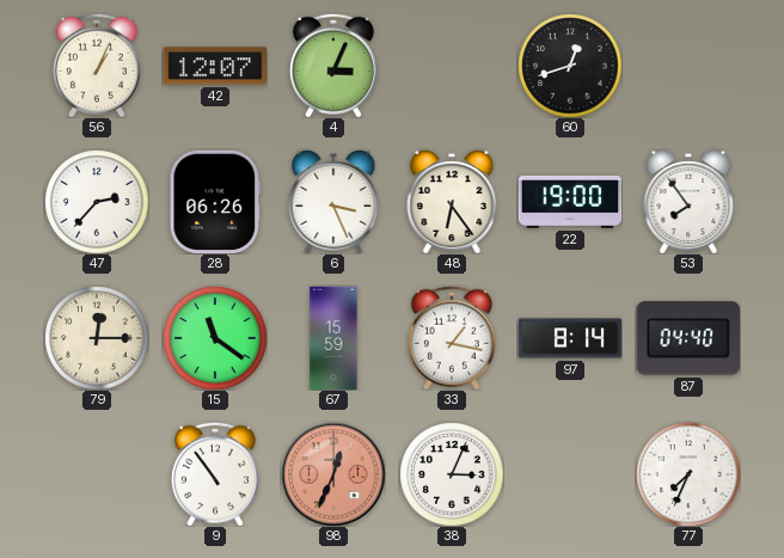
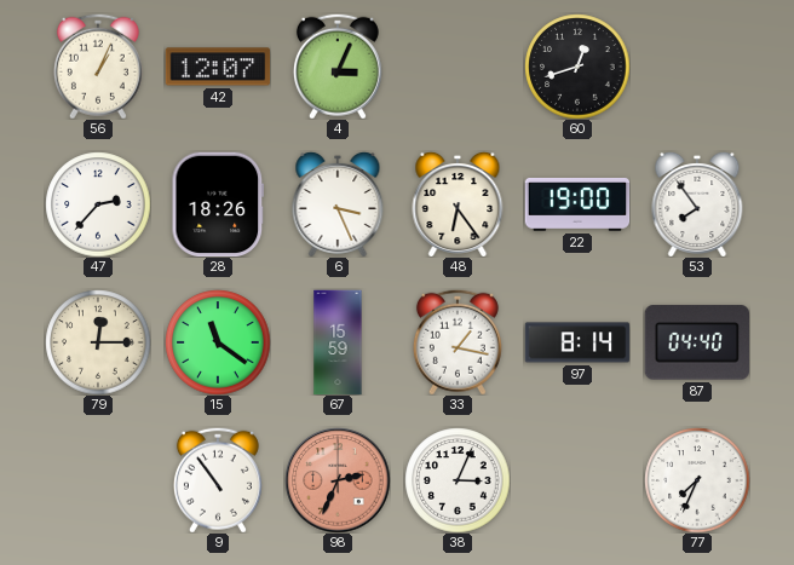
28: 06:26 -> 18:26 (218, 204)
98: 12:34 -> 2:34 (338, 480)
